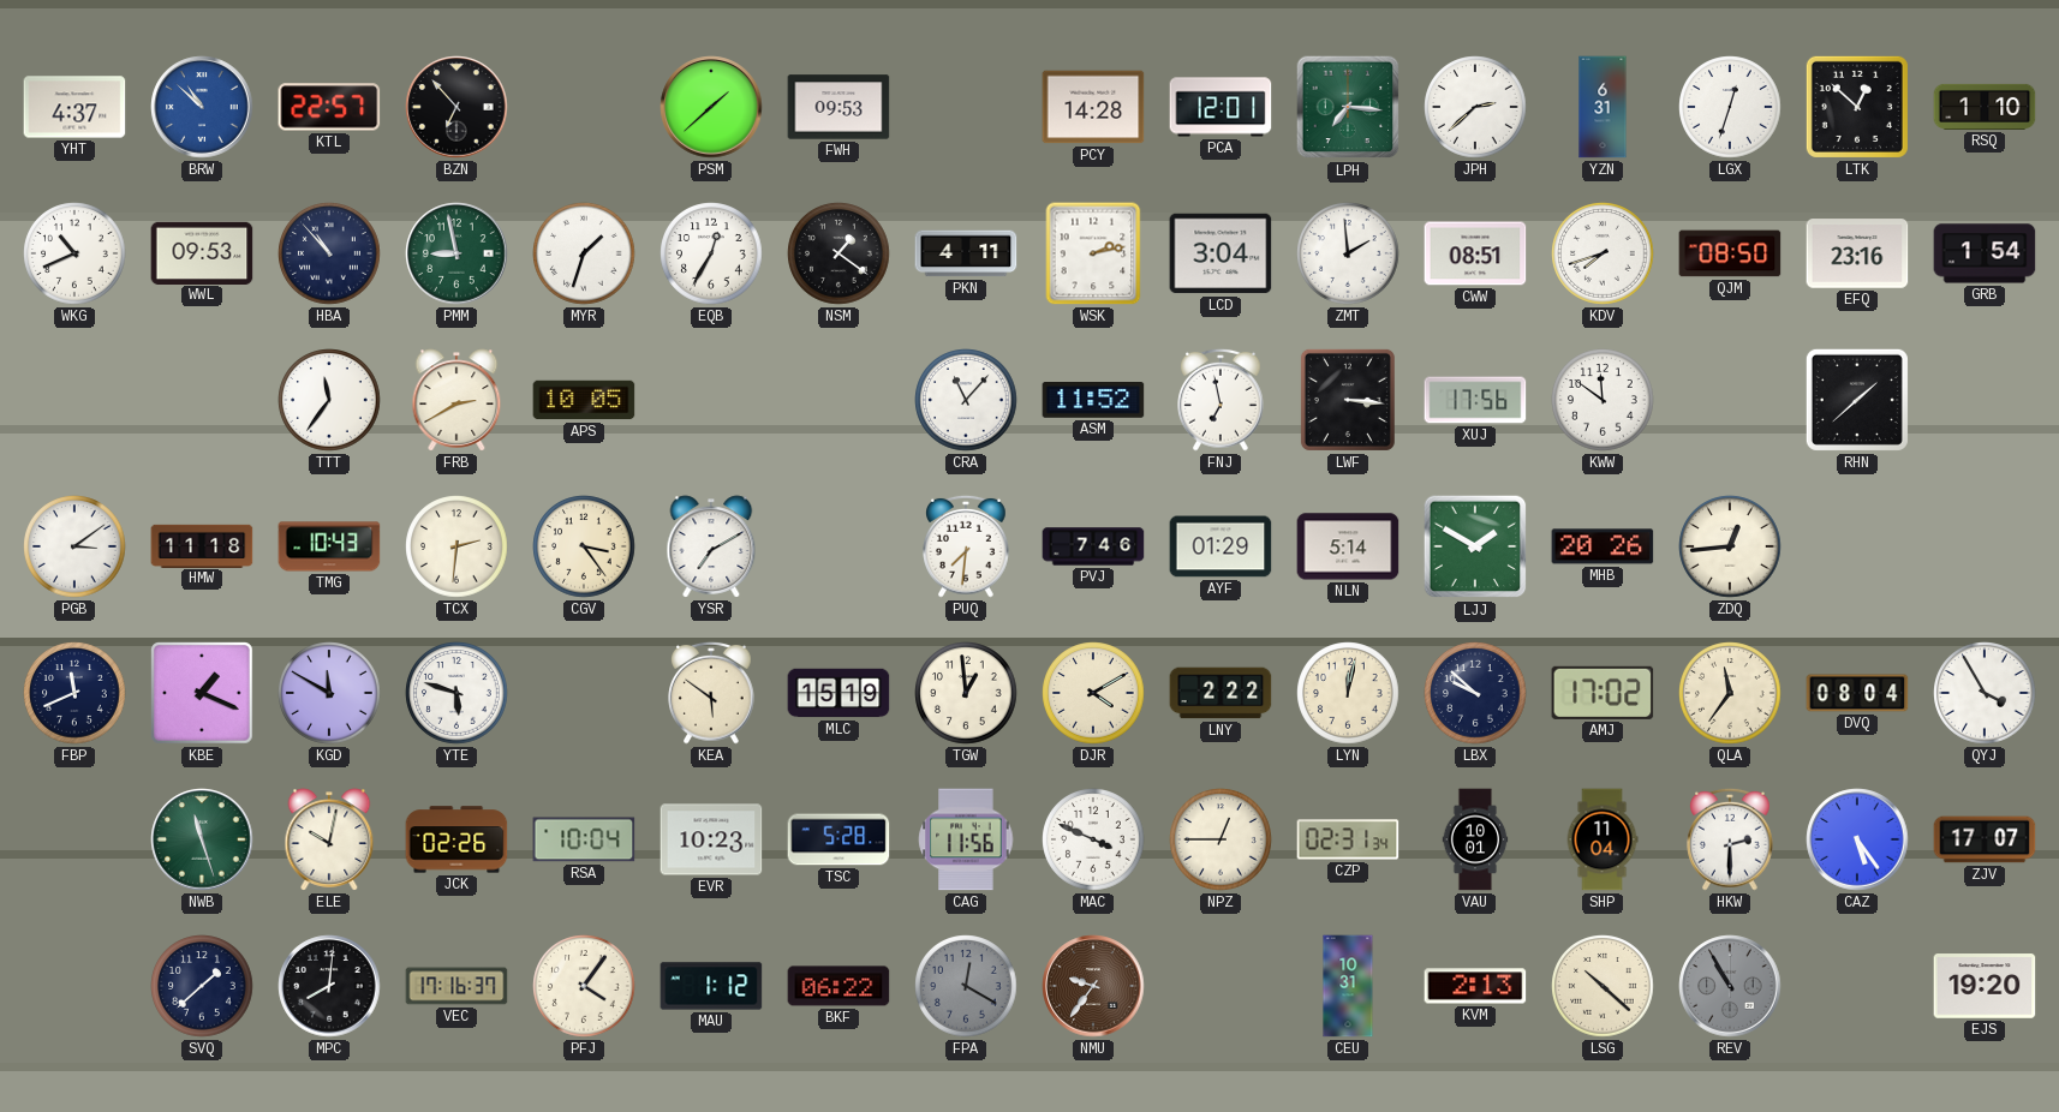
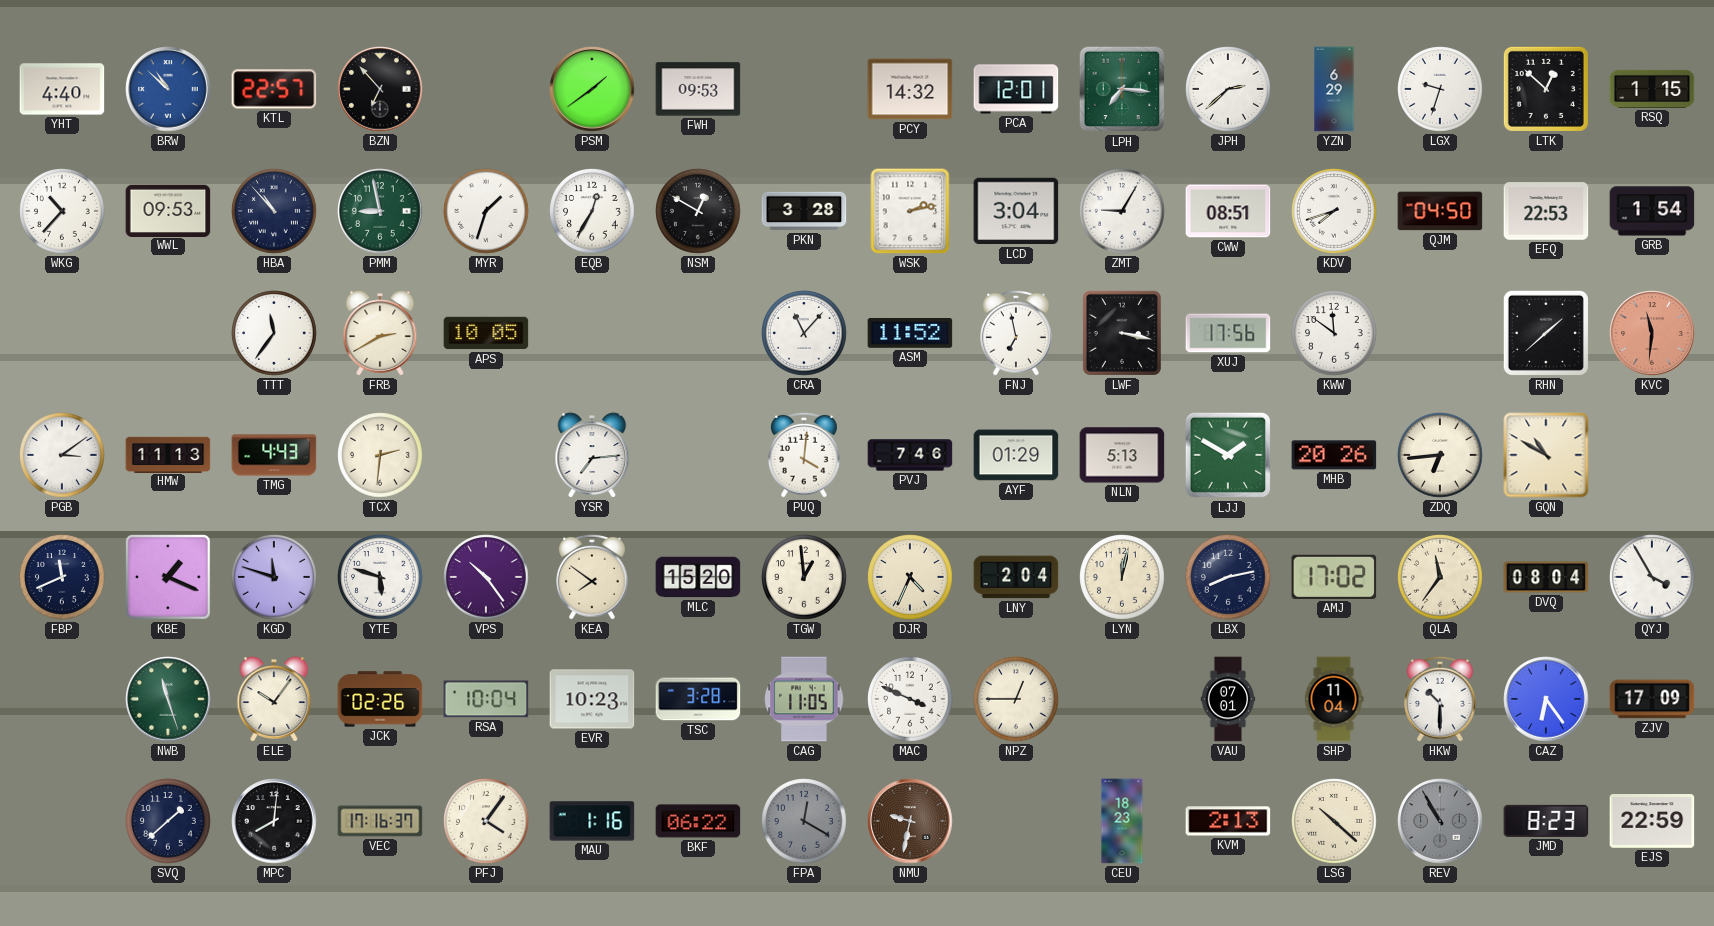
YHT: 4:37 -> 4:40 (62, 89)
PSM: 1:38 -> 1:39 (592, 89)
PCY: 14:28 -> 14:32 (910, 89)
YZN: 6:31 -> 6:29 (1334, 89)
LGX: 12:33 -> 9:33 (1440, 89)
RSQ: 1:10 -> 1:15 (1652, 89)
WKG: 10:41 -> 10:37 (62, 211)
NSM: 1:21 -> 12:50 (698, 211)
PKN: 4:11 -> 3:28 (804, 211)
ZMT: 1:59 -> 9:05 (1122, 211)
QJM: 08:50 -> 04:50 (1440, 211)
EFQ: 23:16 -> 22:53 (1546, 211)
LWF: 3:16 -> 3:17 (1122, 333)
KVC: none -> 11:31 (1652, 333)
HMW: 11:18 -> 11:13 (168, 454)
TMG: 10:43 -> 4:43 (274, 455)
CGV: 3:24 -> none (584, 546)
YSR: 7:10 -> 7:14 (592, 455)
PUQ: 7:31 -> 4:01 (804, 455)
NLN: 5:14 -> 5:13 (1122, 455)
ZDQ: 12:44 -> 6:44 (1440, 455)
GQN: none -> 10:50 (1546, 455)
KGD: 11:50 -> 11:48 (274, 577)
VPS: none -> 10:24 (486, 577)
KEA: 5:51 -> 7:51 (592, 577)
MLC: 15:19 -> 15:20 (698, 577)
DJR: 4:10 -> 4:34 (910, 577)
LNY: 2:22 -> 2:04 (1016, 577)
LBX: 9:52 -> 8:13 (1228, 577)
ELE: 10:02 -> 10:06 (274, 699)
TSC: 5:28 -> 3:28 (698, 699)
CAG: 11:56 -> 11:05 (804, 699)
CZP: 02:31 -> none (1348, 839)
VAU: 10:01 -> 07:01 (1228, 699)
HKW: 2:30 -> 10:30 (1440, 699)
CAZ: 5:24 -> 6:24 (1546, 699)
ZJV: 17:07 -> 17:09 (1652, 699)
MAU: 1:12 -> 1:16 (592, 821)
NMU: 9:36 -> 9:32 (910, 821)
CEU: 10:31 -> 18:23 (1122, 821)
JMD: none -> 8:23 (1546, 821)
EJS: 19:20 -> 22:59 (1652, 821)
